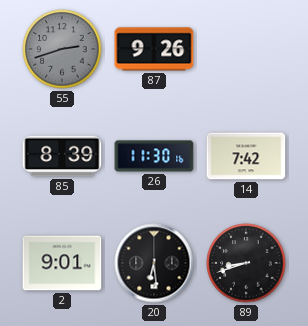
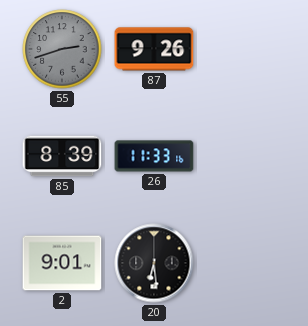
26: 11:30 -> 11:33 (154, 156)
14: 7:42 -> none (246, 156)
89: 8:42 -> none (246, 263)
